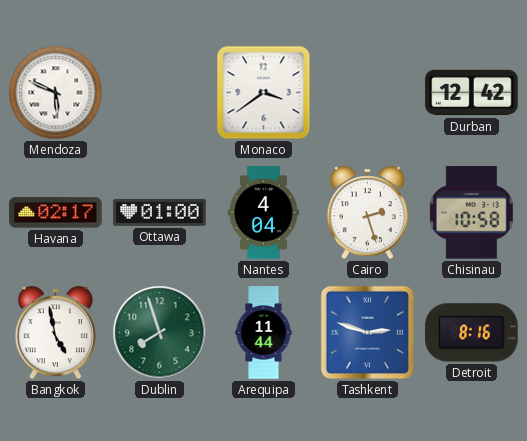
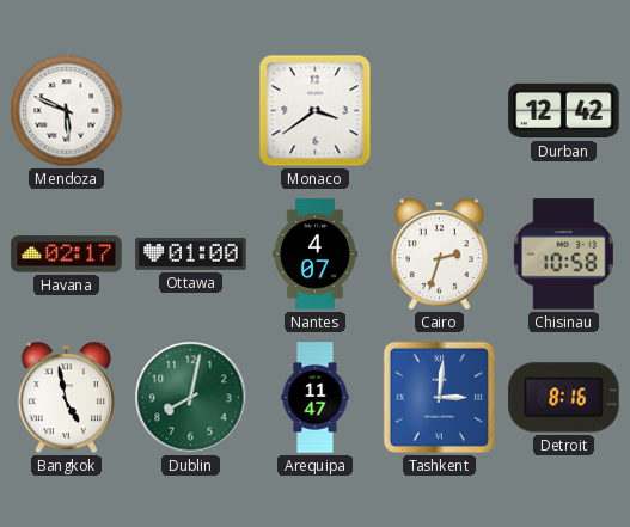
Nantes: 4:04 -> 4:07 (316, 255)
Cairo: 2:27 -> 2:33 (439, 255)
Dublin: 7:57 -> 8:02 (191, 398)
Arequipa: 11:44 -> 11:47 (316, 398)
Tashkent: 2:48 -> 3:01 (440, 398)
